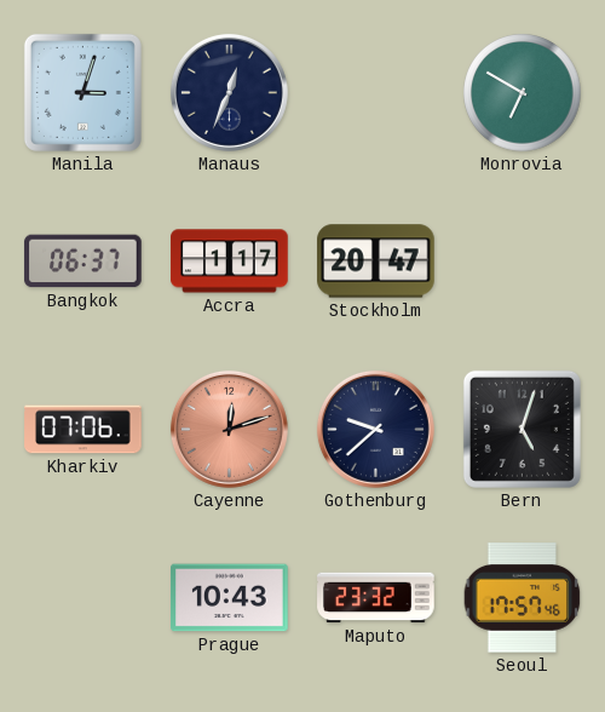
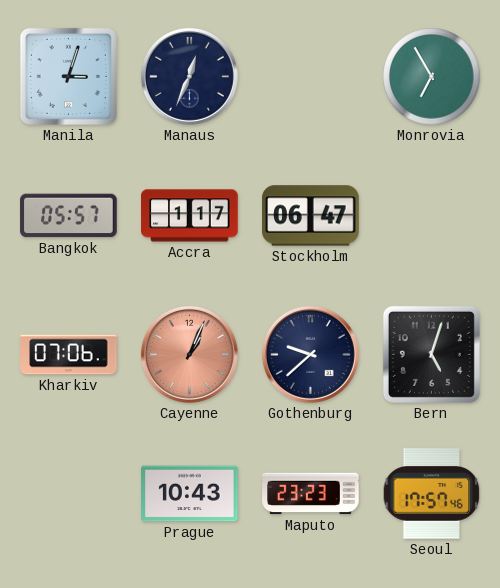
Monrovia: 6:50 -> 6:55 (432, 77)
Bangkok: 06:37 -> 05:57 (69, 216)
Stockholm: 20:47 -> 06:47 (311, 216)
Cayenne: 12:12 -> 1:04 (189, 354)
Maputo: 23:32 -> 23:23 (311, 494)
